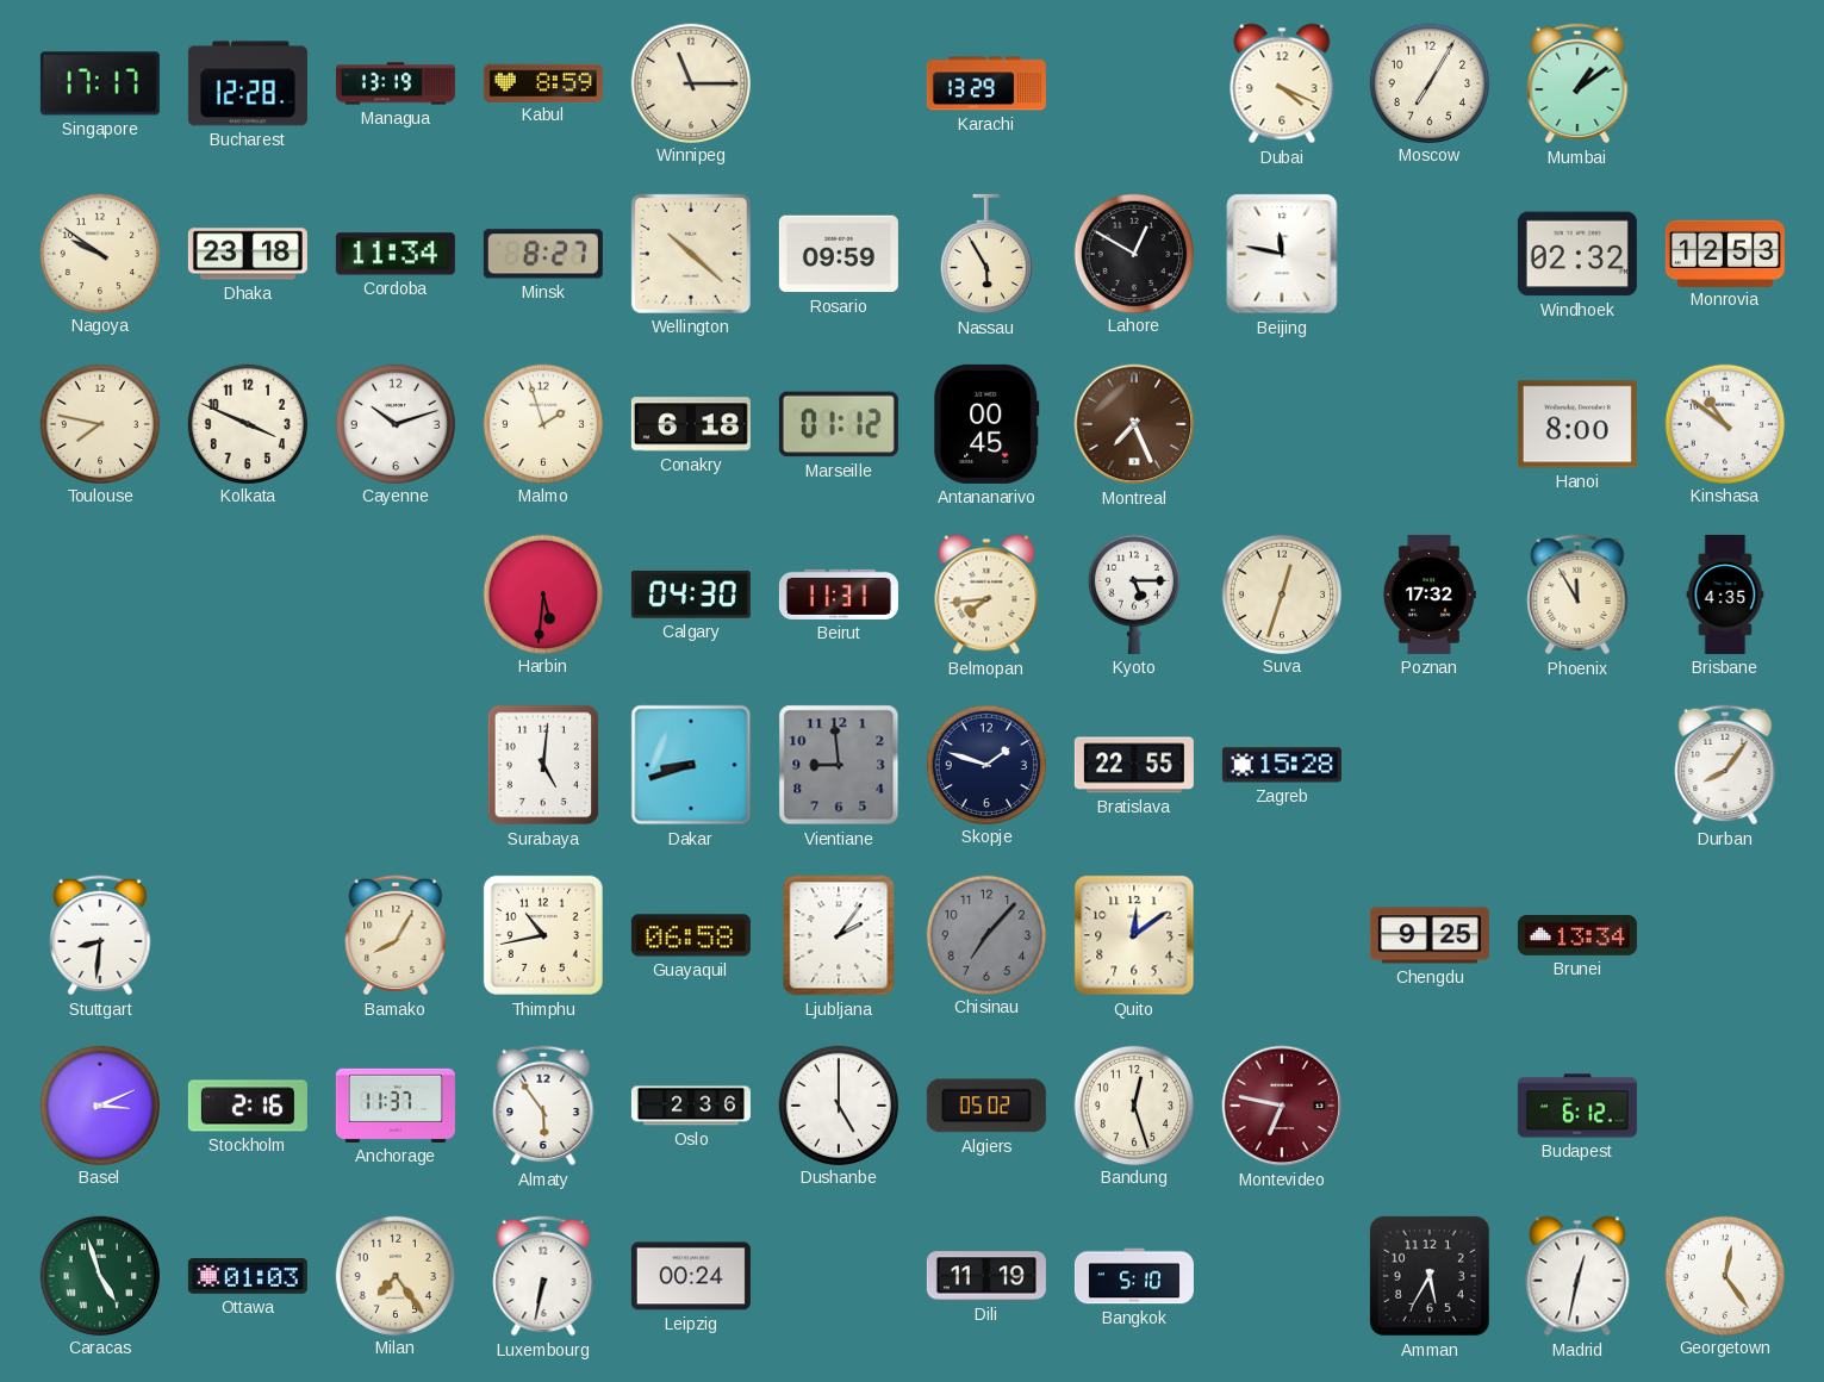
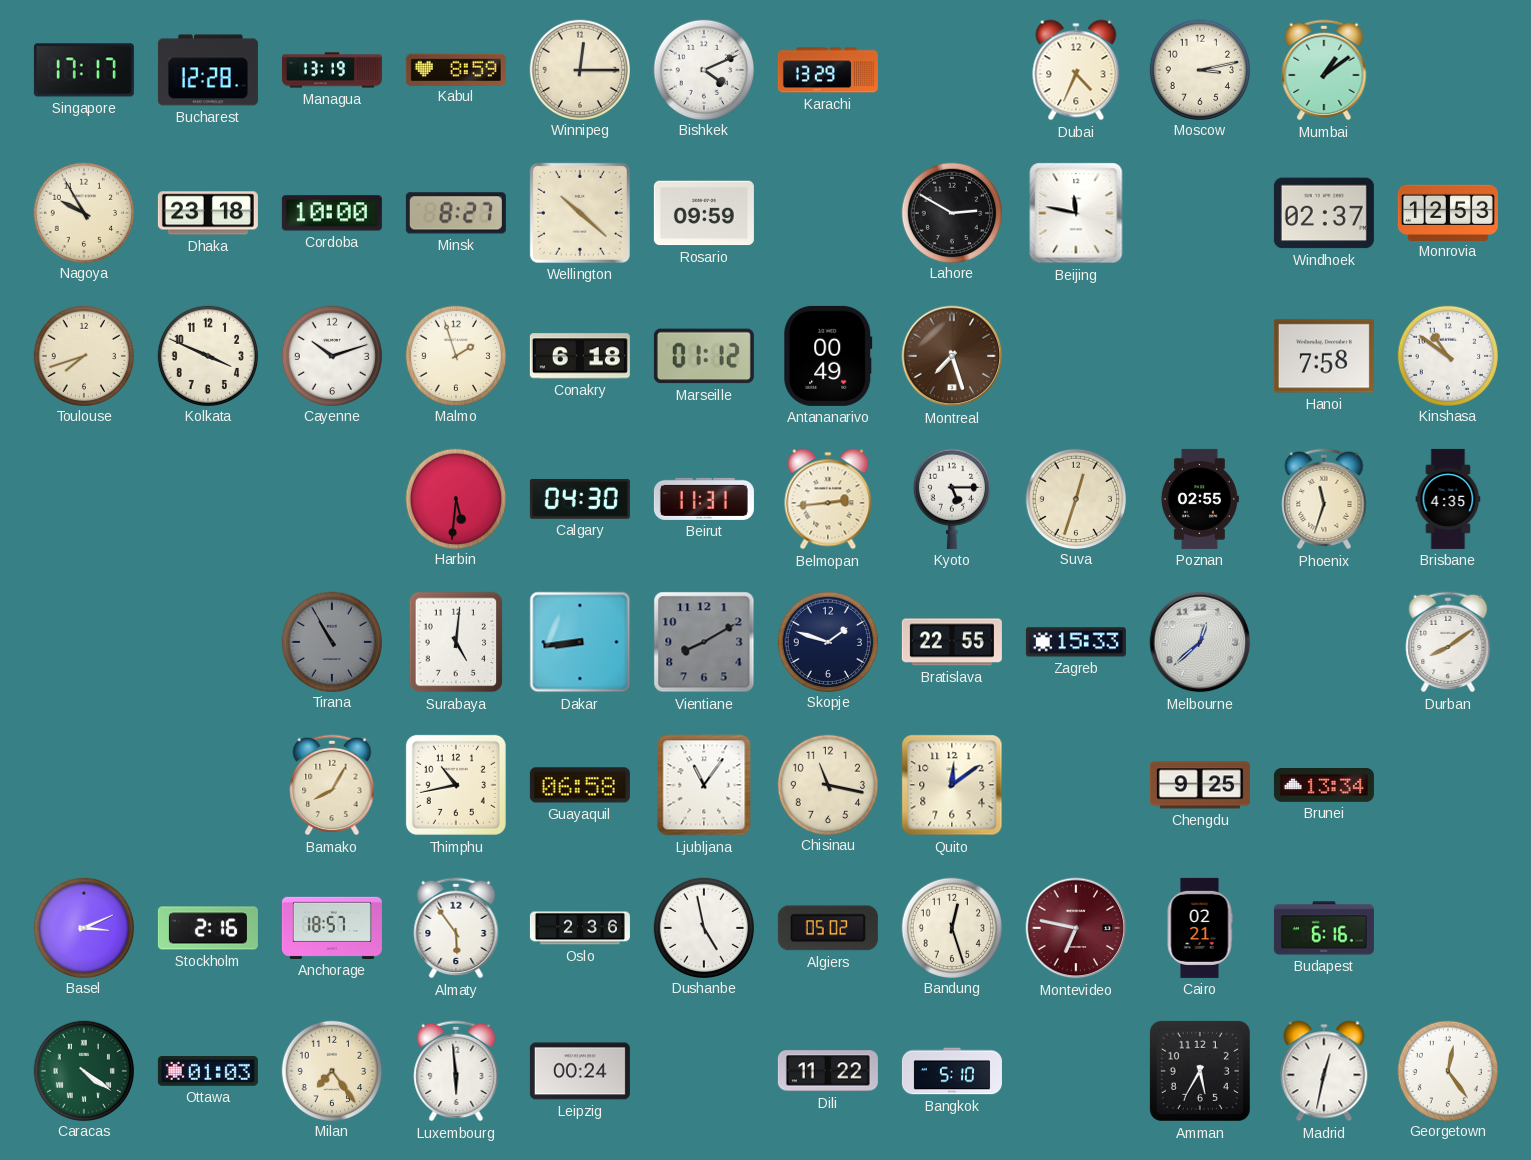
Winnipeg: 11:15 -> 12:15 (579, 69)
Bishkek: none -> 4:11 (703, 69)
Dubai: 4:19 -> 4:34 (1076, 70)
Moscow: 7:05 -> 3:13 (1199, 69)
Nagoya: 9:51 -> 9:55 (83, 212)
Cordoba: 11:34 -> 10:00 (332, 213)
Nassau: 5:55 -> none (986, 254)
Lahore: 12:50 -> 2:50 (951, 212)
Windhoek: 02:32 -> 02:37 (1324, 213)
Toulouse: 7:47 -> 7:42 (83, 355)
Antananarivo: 00:45 -> 00:49 (828, 356)
Montreal: 7:26 -> 7:27 (952, 356)
Hanoi: 8:00 -> 7:58 (1324, 356)
Belmopan: 7:44 -> 2:44 (828, 499)
Poznan: 17:32 -> 02:55 (1199, 499)
Phoenix: 11:55 -> 11:33 (1324, 499)
Tirana: none -> 10:55 (331, 641)
Dakar: 8:42 -> 8:44 (580, 642)
Vientiane: 8:59 -> 8:10 (704, 642)
Zagreb: 15:28 -> 15:33 (1076, 642)
Melbourne: none -> 12:38 (1200, 642)
Durban: 8:06 -> 8:09 (1448, 642)
Stuttgart: 8:31 -> none (100, 935)
Ljubljana: 2:06 -> 11:06 (704, 785)
Chisinau: 7:07 -> 11:17 (827, 784)
Chisinau dial: grey -> cream (827, 784)
Anchorage: 11:37 -> 18:57 (332, 928)
Dushanbe: 5:00 -> 4:58 (703, 927)
Cairo: none -> 02:21 (1200, 928)
Budapest: 6:12 -> 6:16 (1324, 928)
Caracas: 4:57 -> 4:21 (83, 1070)
Luxembourg: 6:32 -> 5:59 (456, 1071)
Dili: 11:19 -> 11:22 (828, 1071)
